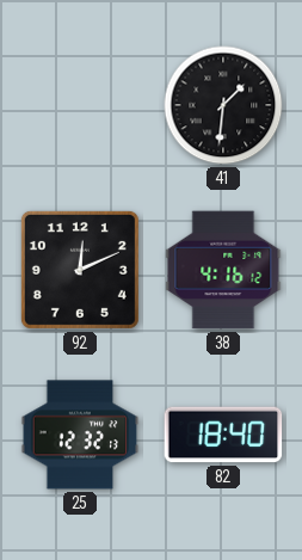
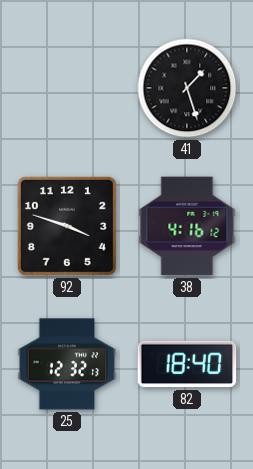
41: 1:31 -> 1:27 (187, 88)
92: 12:11 -> 3:48 (67, 226)
